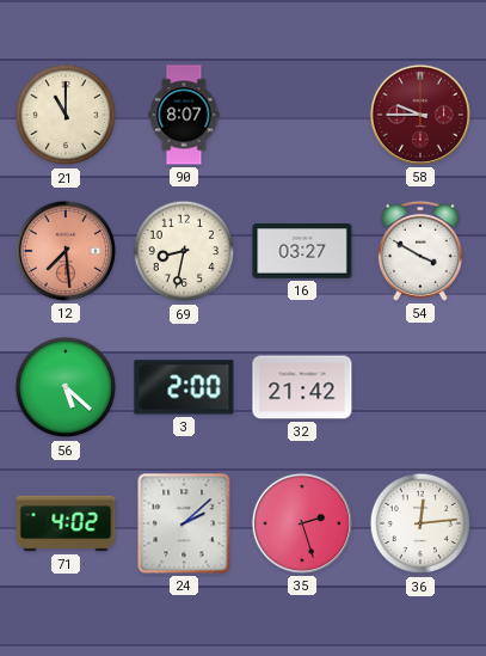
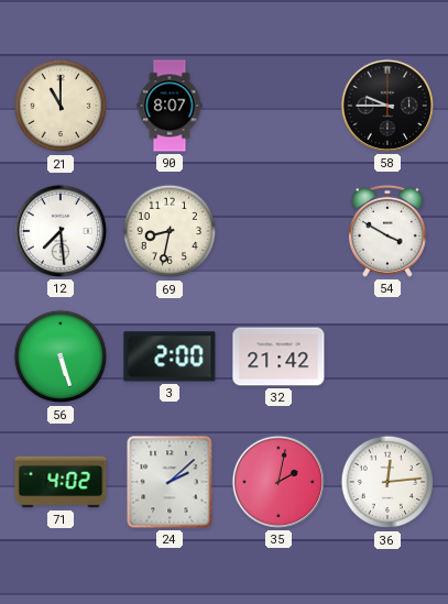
58 dial: burgundy -> black (387, 106)
12 dial: salmon -> white (61, 231)
16: 03:27 -> none (302, 251)
56: 5:22 -> 5:27 (61, 356)
35: 2:27 -> 2:02 (278, 482)
